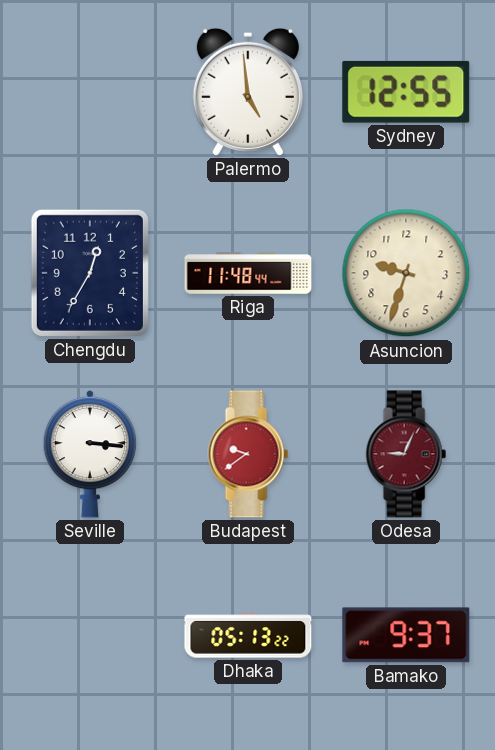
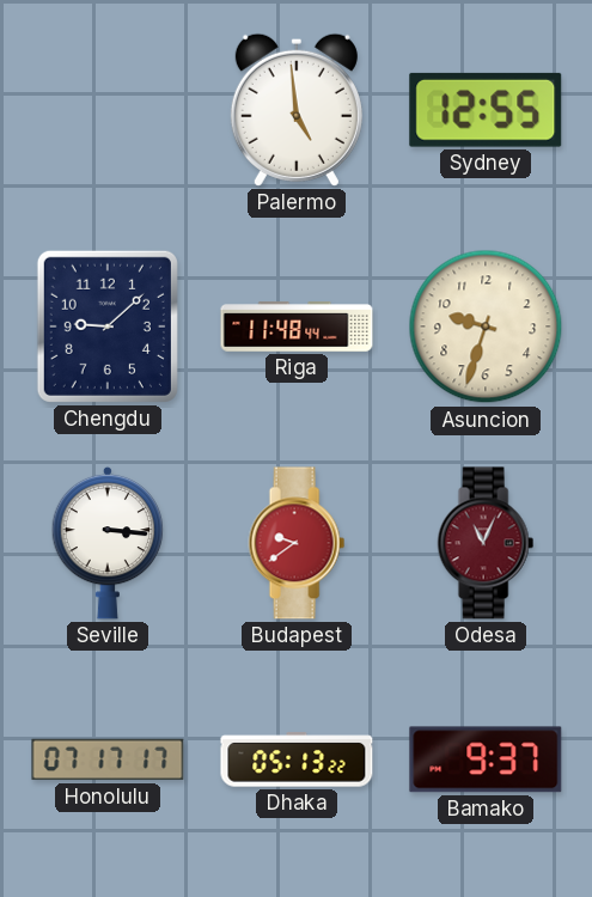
Chengdu: 12:35 -> 9:08 (108, 327)
Odesa: 9:04 -> 11:04 (486, 543)
Honolulu: none -> 07:17 (108, 759)
